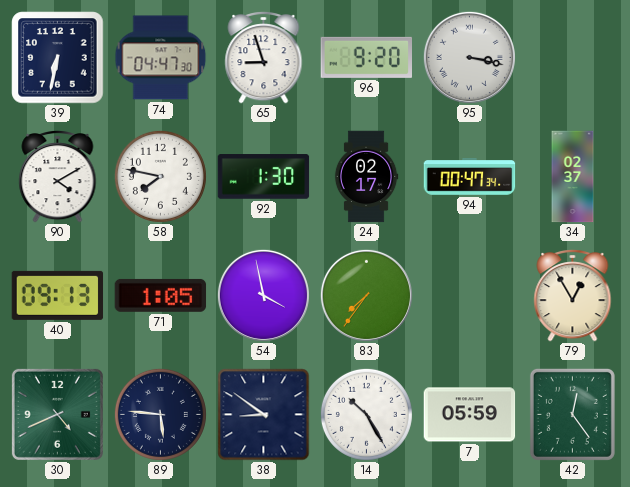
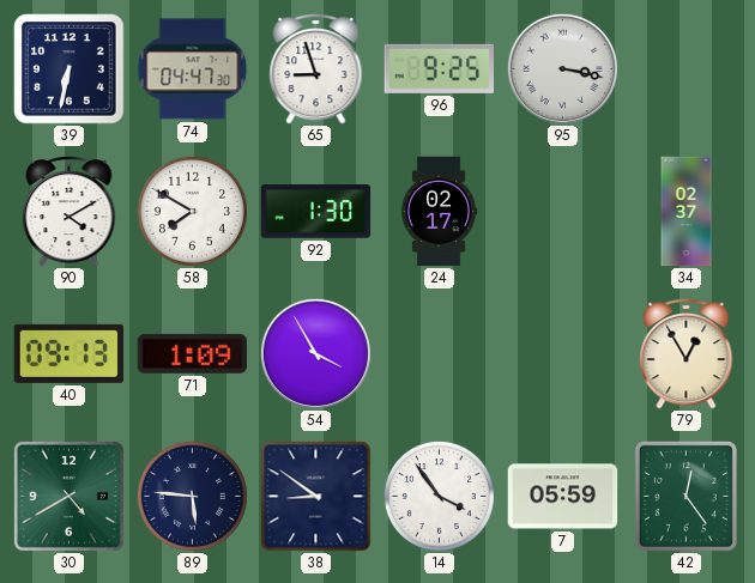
96: 9:20 -> 9:25 (440, 68)
58: 7:47 -> 7:50 (192, 211)
94: 00:47 -> none (470, 177)
71: 1:05 -> 1:09 (193, 353)
54: 3:58 -> 3:55 (315, 353)
83: 7:36 -> none (366, 295)
30: 4:41 -> 4:40 (68, 496)
14: 10:25 -> 3:54 (439, 496)
